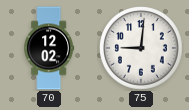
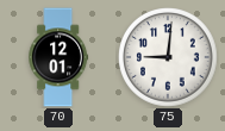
70: 12:02 -> 12:01 (58, 57)
